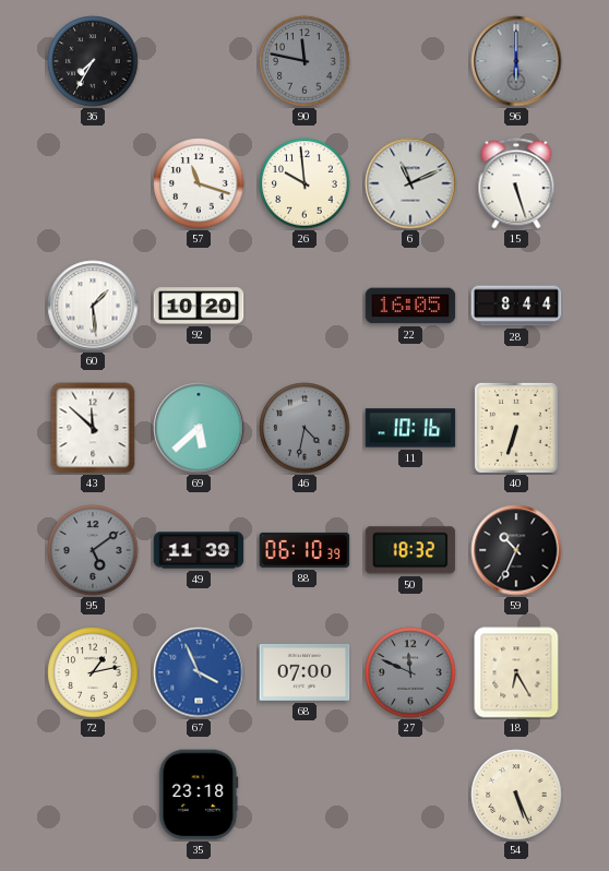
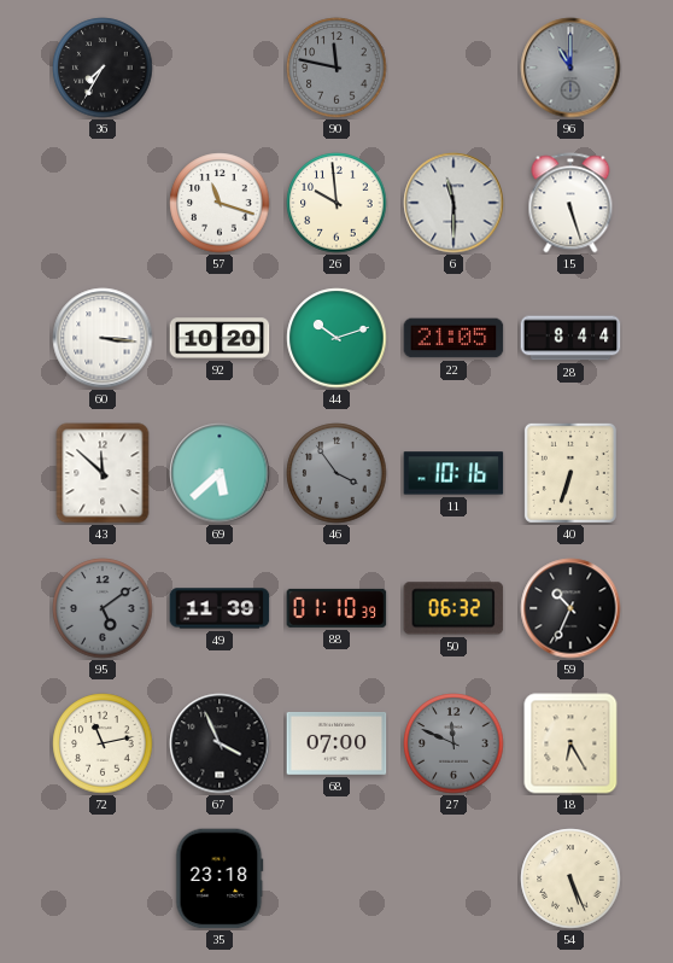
96: 6:00 -> 11:00 (570, 68)
6: 11:11 -> 11:30 (453, 203)
60: 1:29 -> 3:16 (103, 338)
44: none -> 10:12 (336, 338)
22: 16:05 -> 21:05 (453, 338)
46: 4:32 -> 3:54 (336, 473)
88: 06:10 -> 01:10 (336, 608)
50: 18:32 -> 06:32 (453, 608)
72: 1:13 -> 11:13 (103, 743)
67 dial: blue -> black (220, 743)
